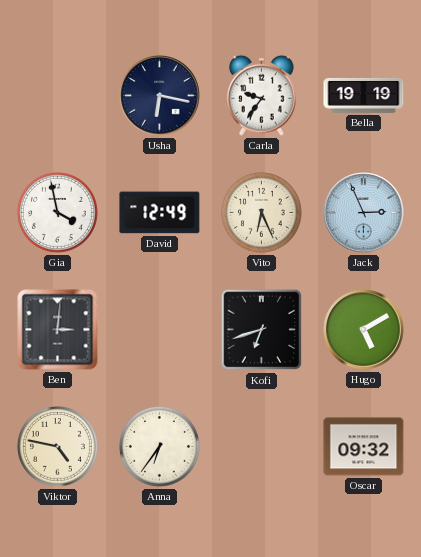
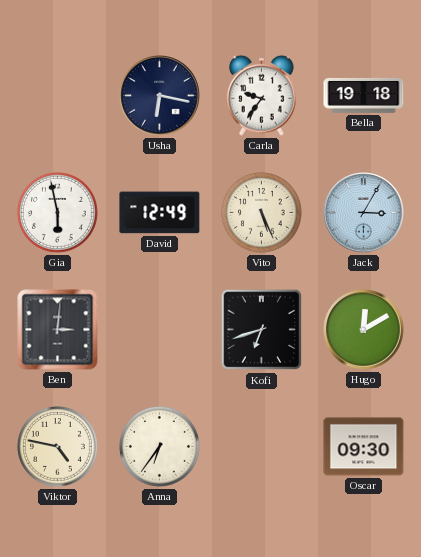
Bella: 19:19 -> 19:18 (364, 95)
Gia: 3:58 -> 5:58 (58, 213)
Vito: 6:26 -> 5:26 (262, 213)
Jack: 2:56 -> 3:05 (364, 213)
Hugo: 5:10 -> 12:10 (364, 330)
Oscar: 09:32 -> 09:30 (364, 447)
